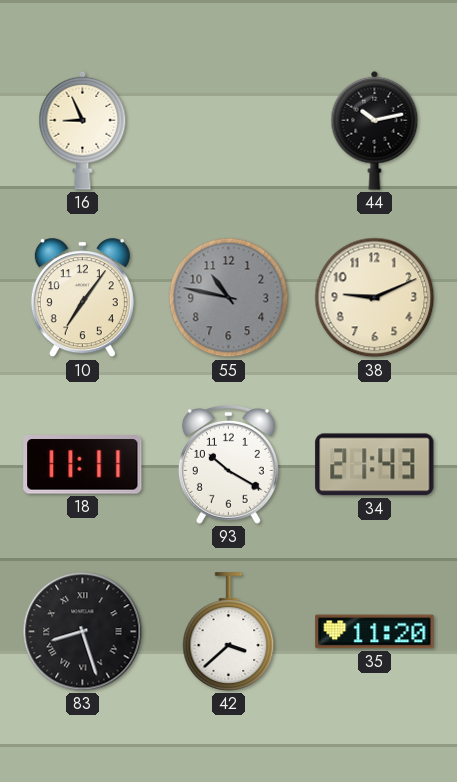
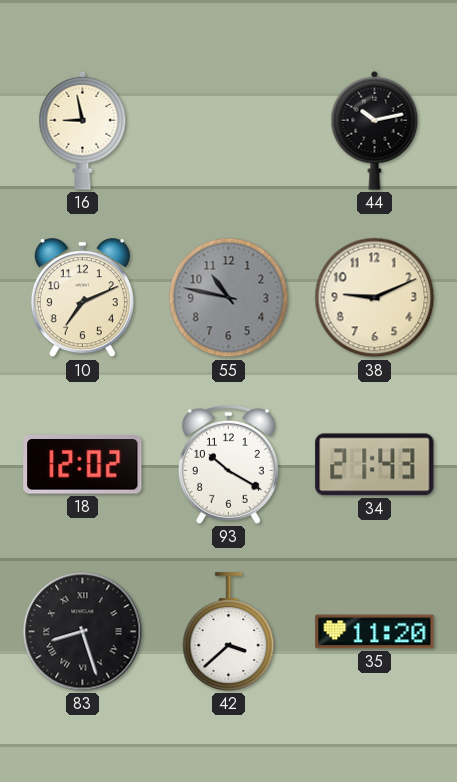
16: 8:56 -> 8:58 (83, 130)
10: 7:06 -> 7:11 (82, 298)
18: 11:11 -> 12:02 (83, 465)
